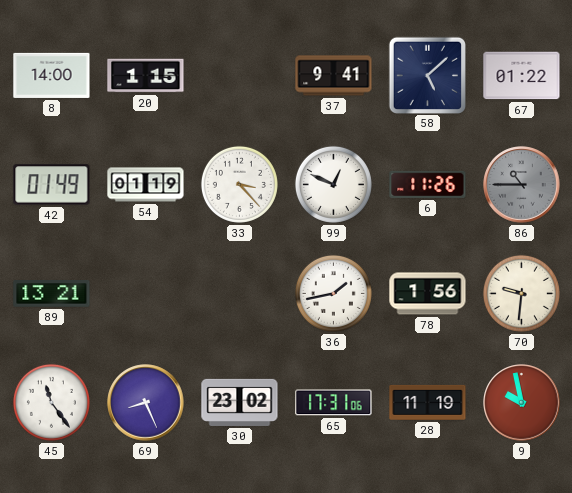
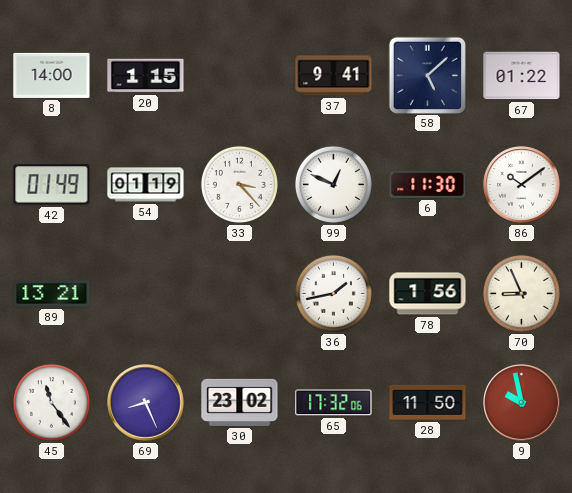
6: 11:26 -> 11:30 (428, 184)
86: 10:45 -> 10:09 (522, 185)
86 dial: grey -> white (522, 185)
70: 9:31 -> 8:56 (521, 293)
65: 17:31 -> 17:32 (334, 403)
28: 11:19 -> 11:50 (428, 402)
